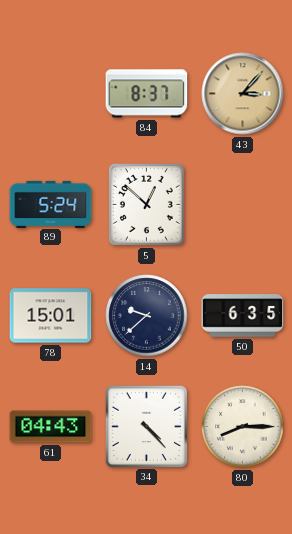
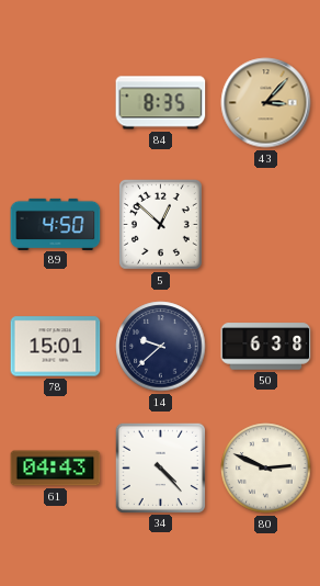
84: 8:37 -> 8:35 (161, 103)
89: 5:24 -> 4:50 (56, 224)
50: 6:35 -> 6:38 (266, 347)
80: 8:15 -> 2:49 (266, 469)
